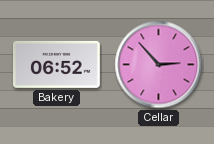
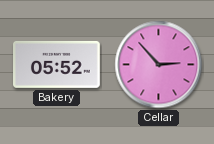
Bakery: 06:52 -> 05:52 (57, 64)
